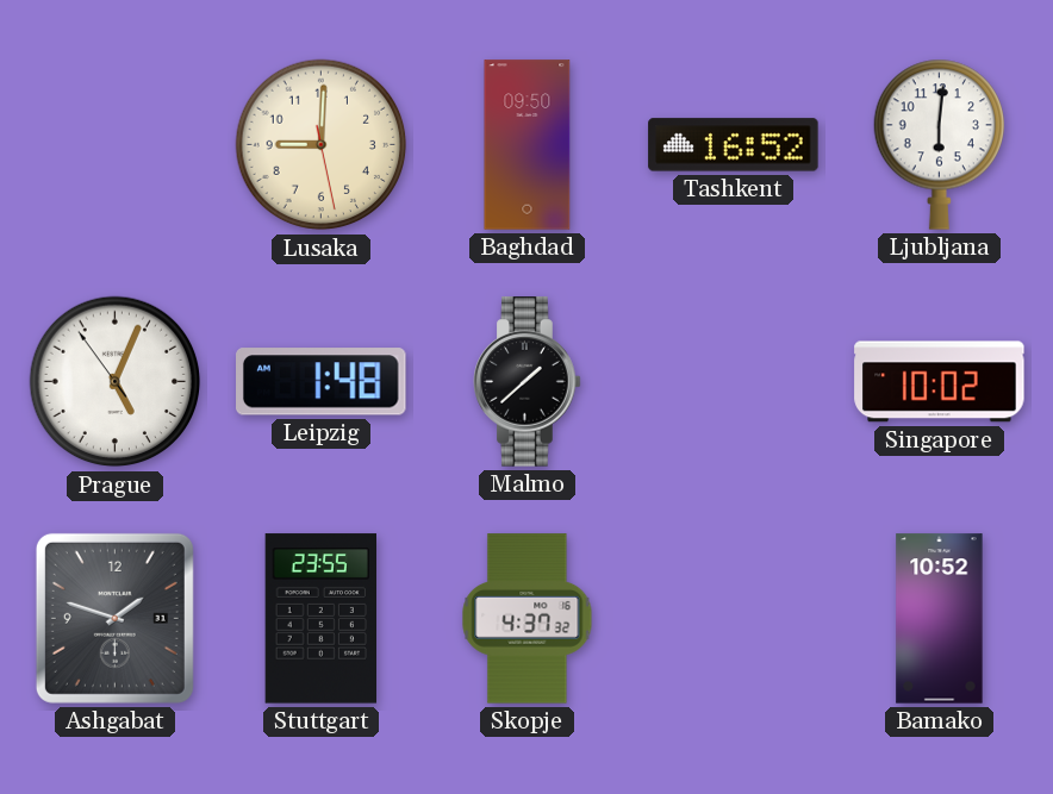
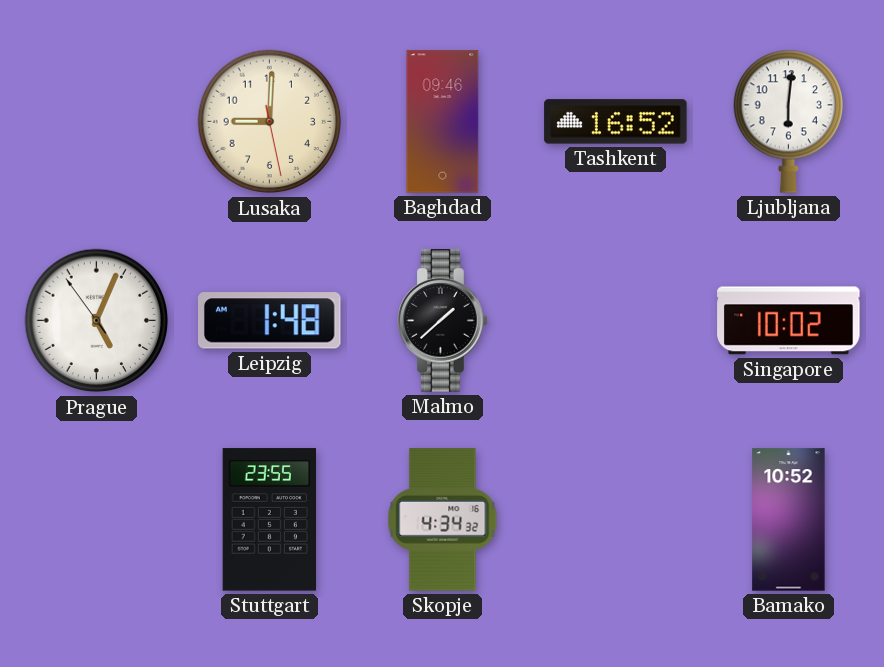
Baghdad: 09:50 -> 09:46 (443, 122)
Ashgabat: 1:48 -> none (114, 618)
Skopje: 4:37 -> 4:34 (443, 520)
